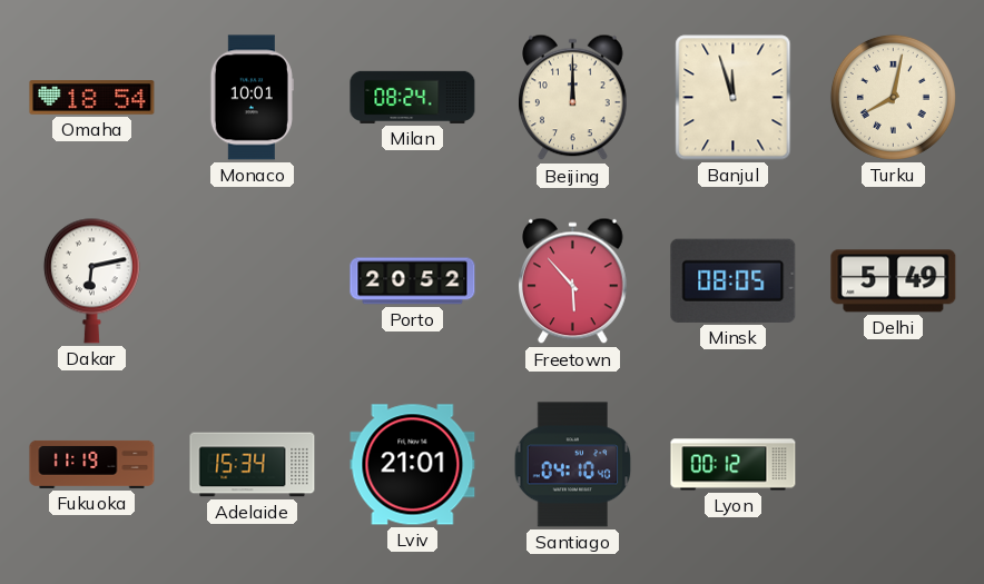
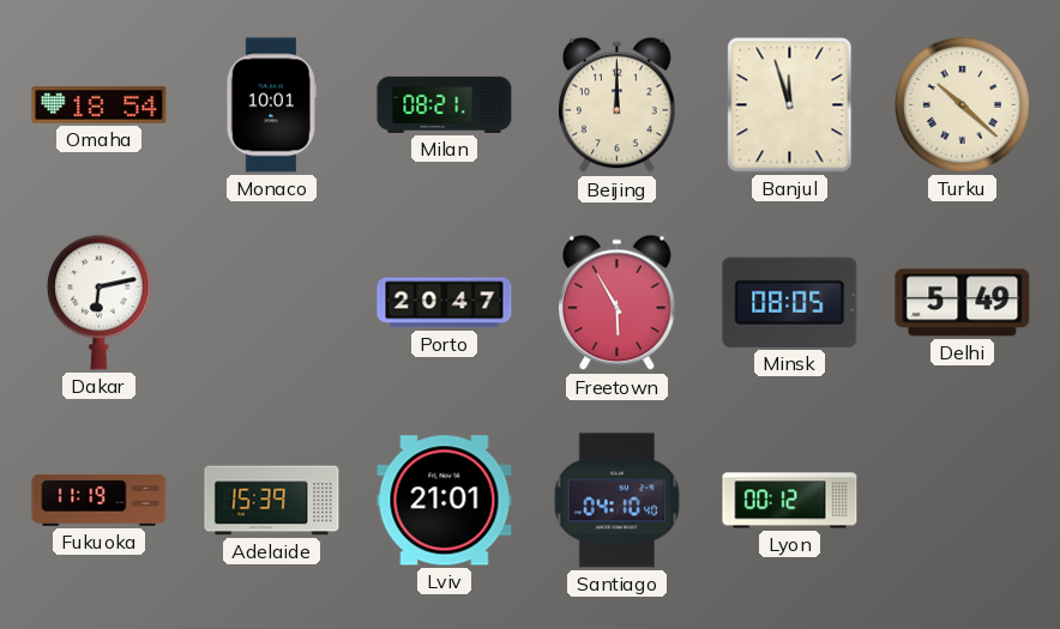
Milan: 08:24 -> 08:21 (445, 104)
Turku: 8:02 -> 10:22 (962, 104)
Porto: 20:52 -> 20:47 (445, 303)
Freetown: 5:53 -> 5:55 (618, 303)
Adelaide: 15:34 -> 15:39 (272, 501)
